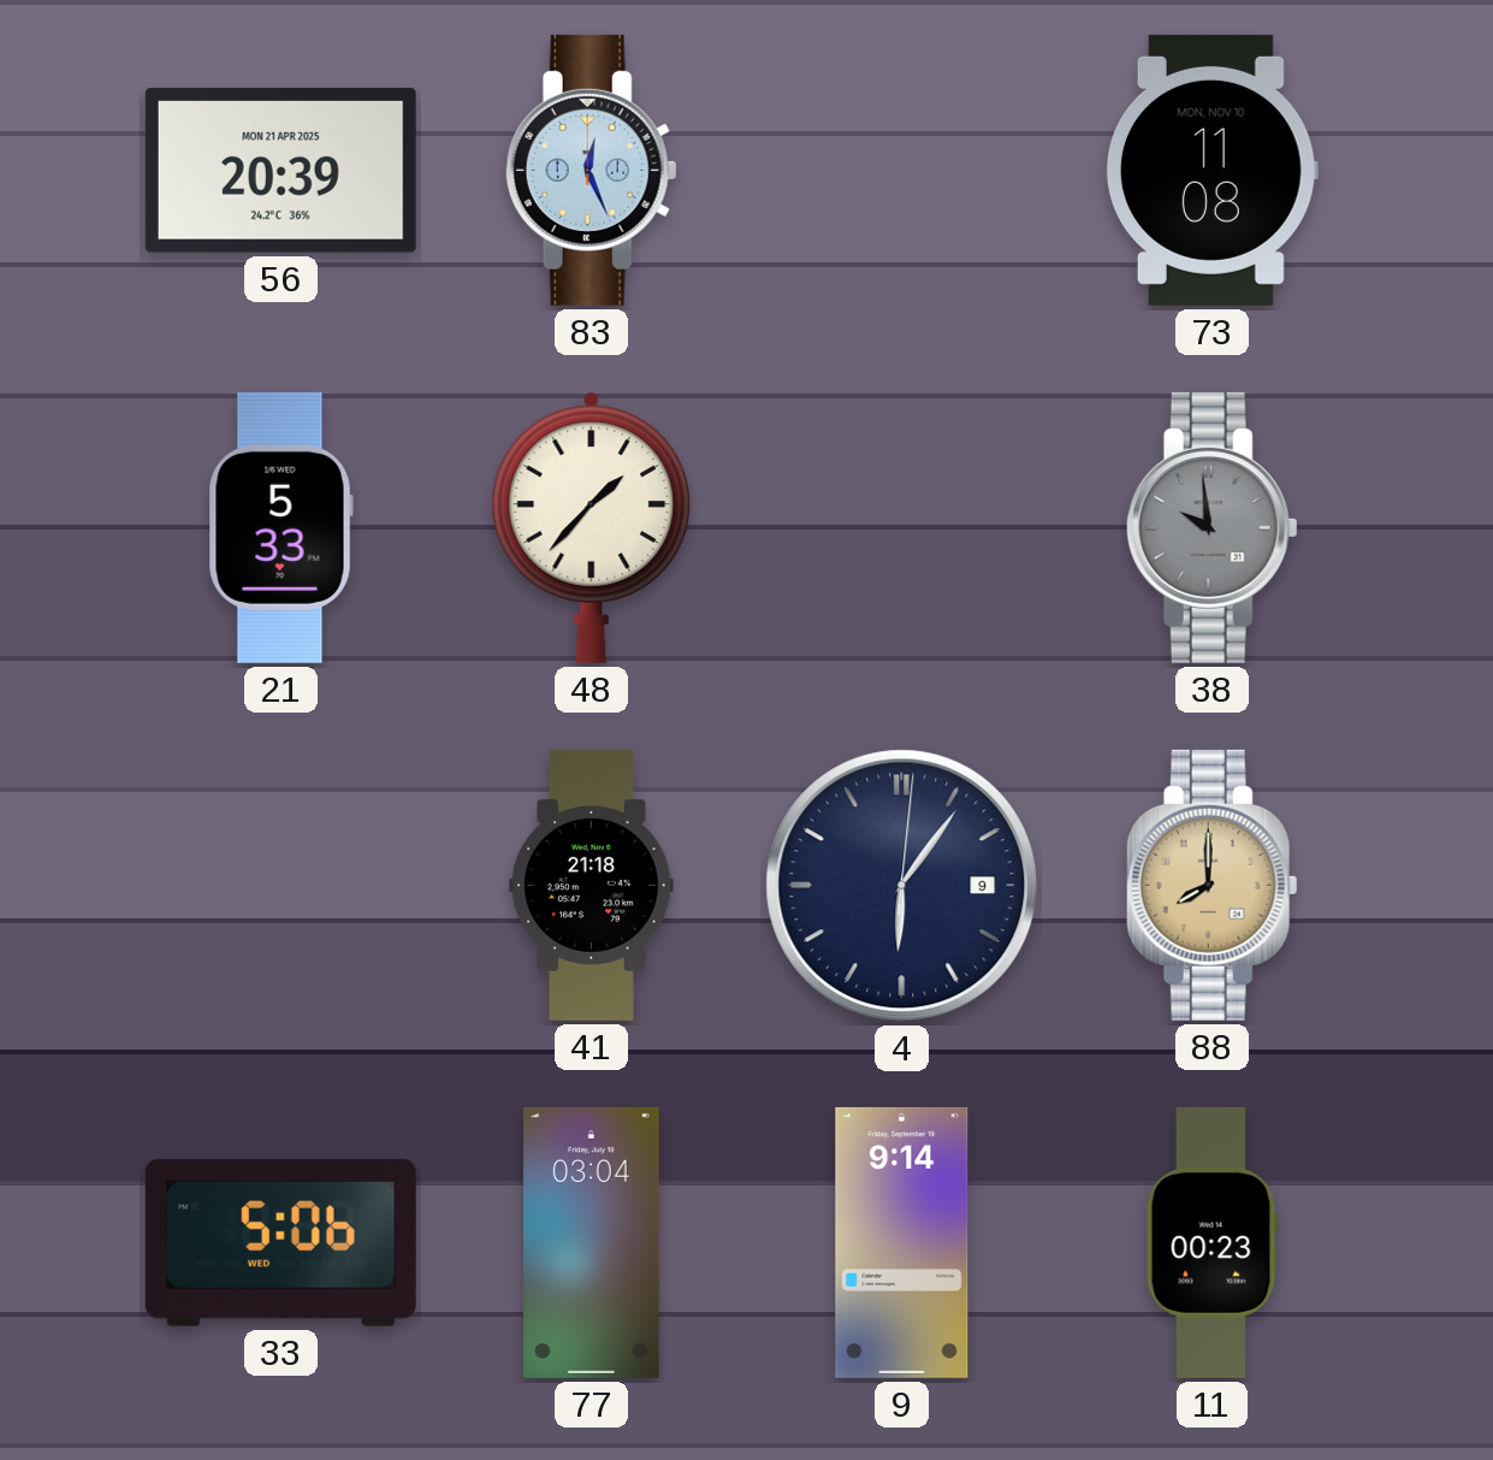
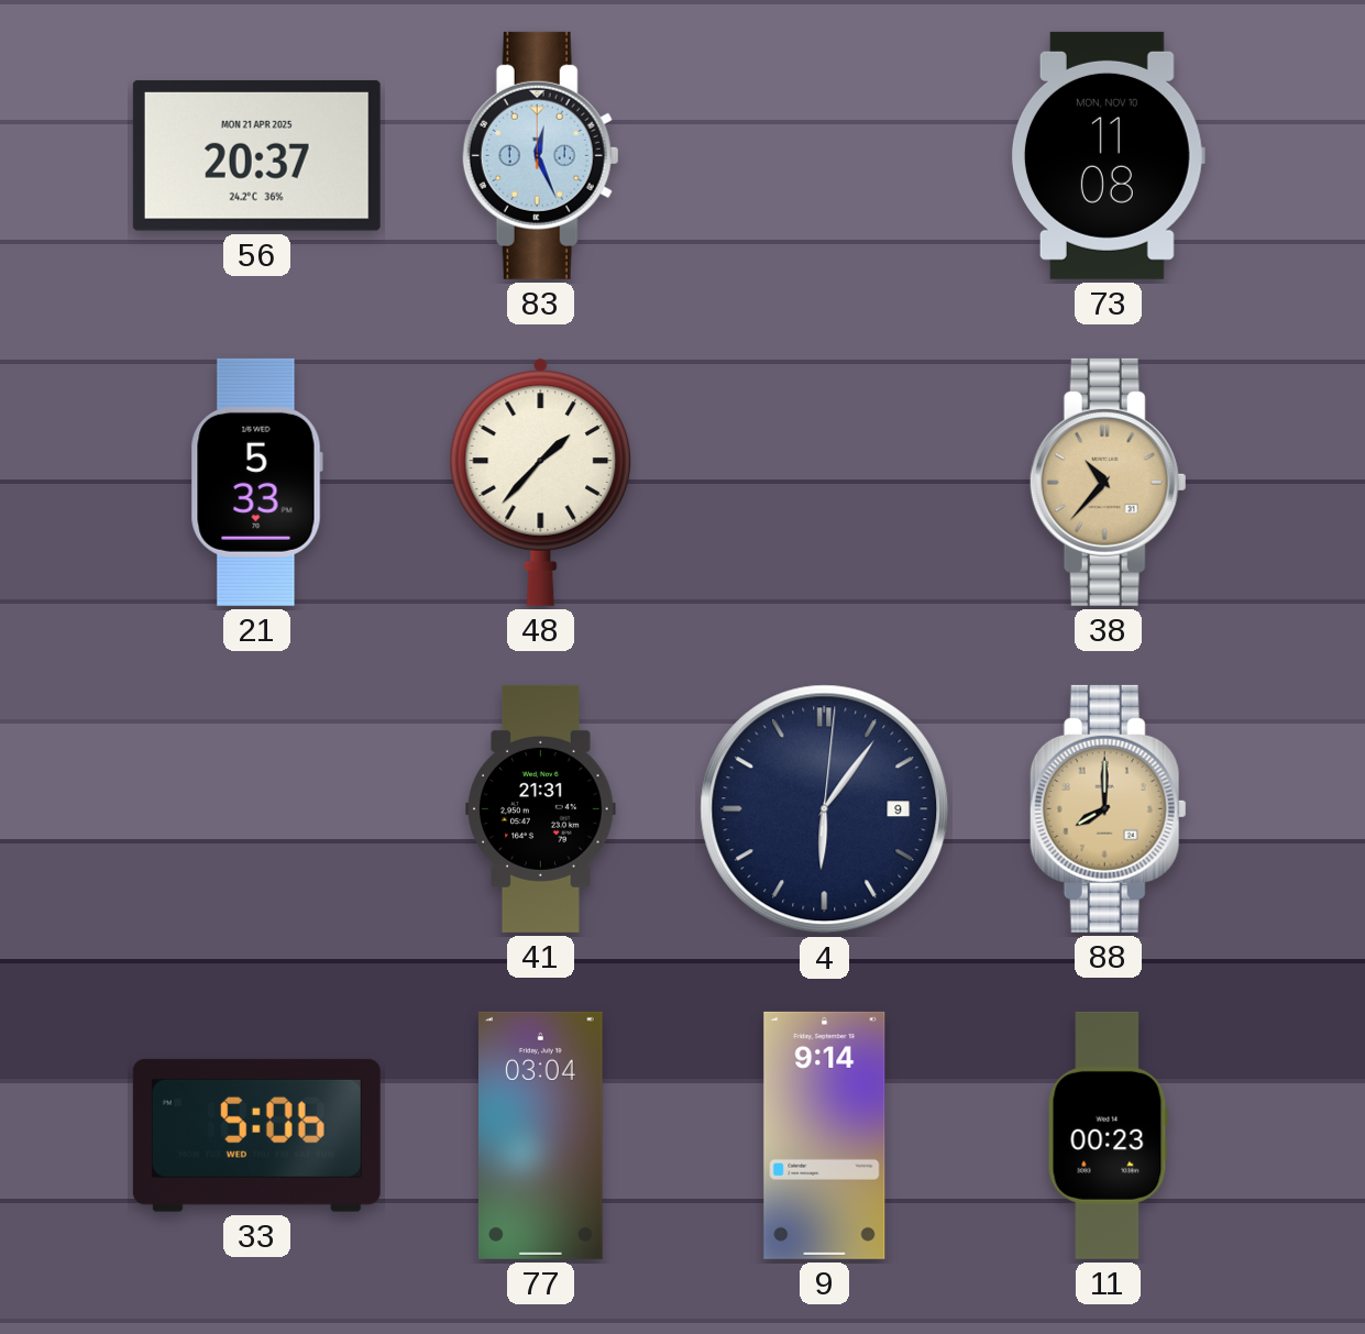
56: 20:39 -> 20:37 (256, 155)
38: 9:59 -> 10:37 (1108, 482)
38 dial: grey -> champagne (1108, 482)
41: 21:18 -> 21:31 (541, 808)
